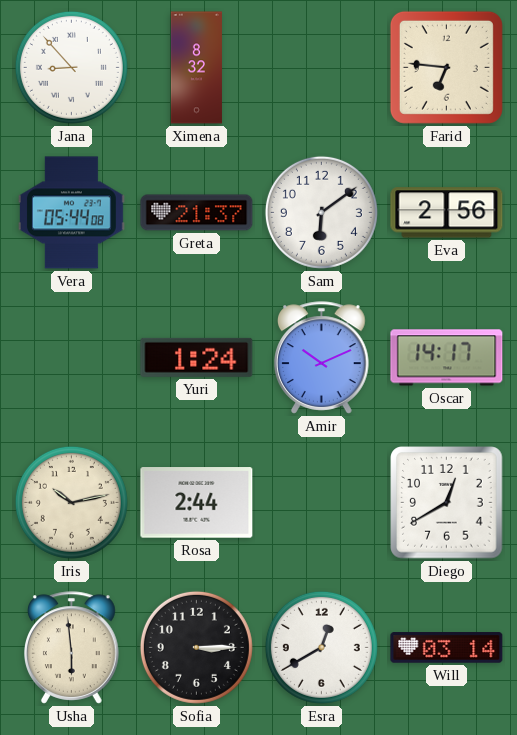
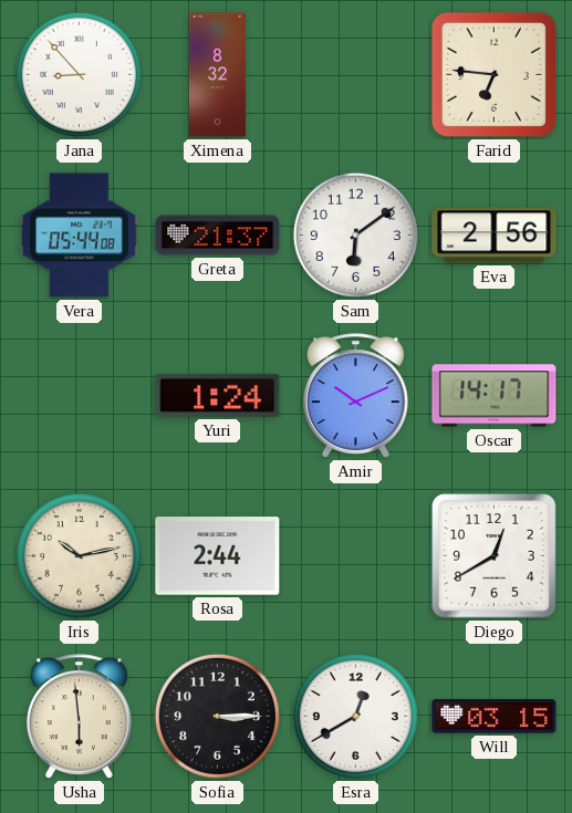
Will: 03:14 -> 03:15 (495, 717)
